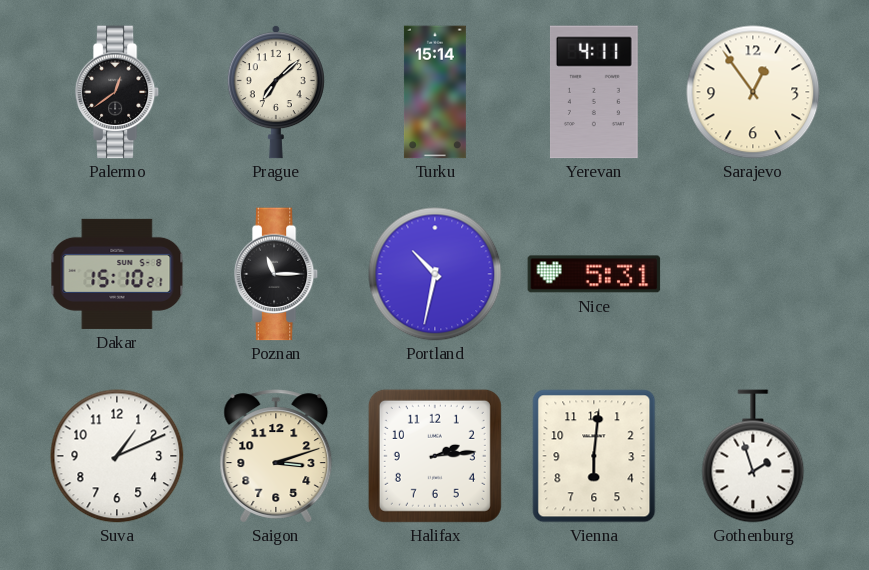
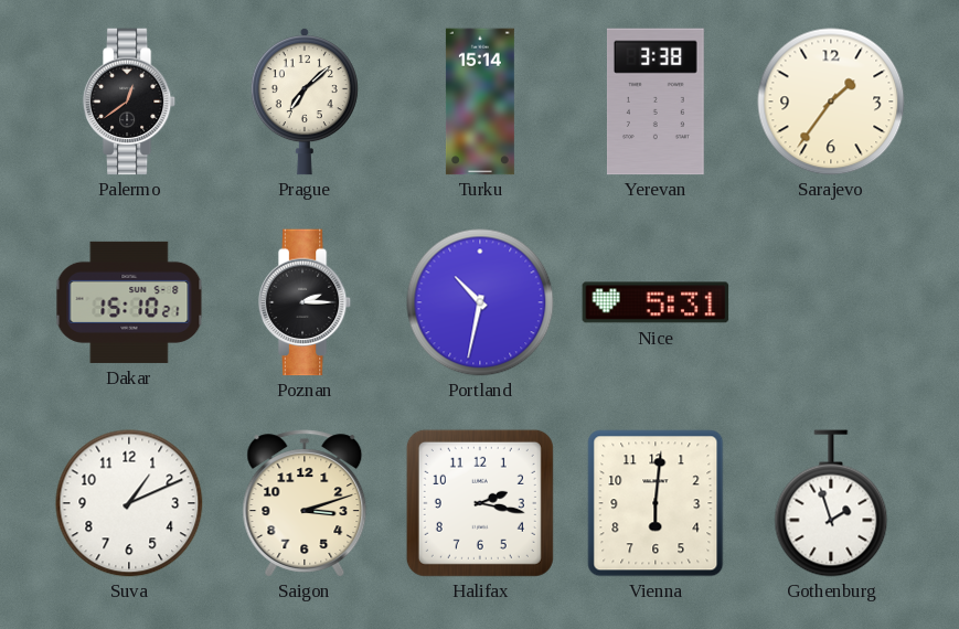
Yerevan: 4:11 -> 3:38 (656, 102)
Sarajevo: 12:54 -> 1:36 (831, 102)
Poznan: 11:15 -> 2:15 (305, 302)
Halifax: 2:14 -> 2:17 (480, 503)
